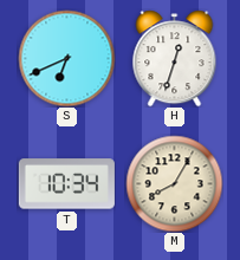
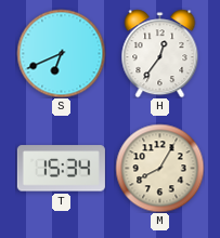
H: 12:33 -> 12:36 (160, 53)
T: 10:34 -> 15:34 (61, 169)
